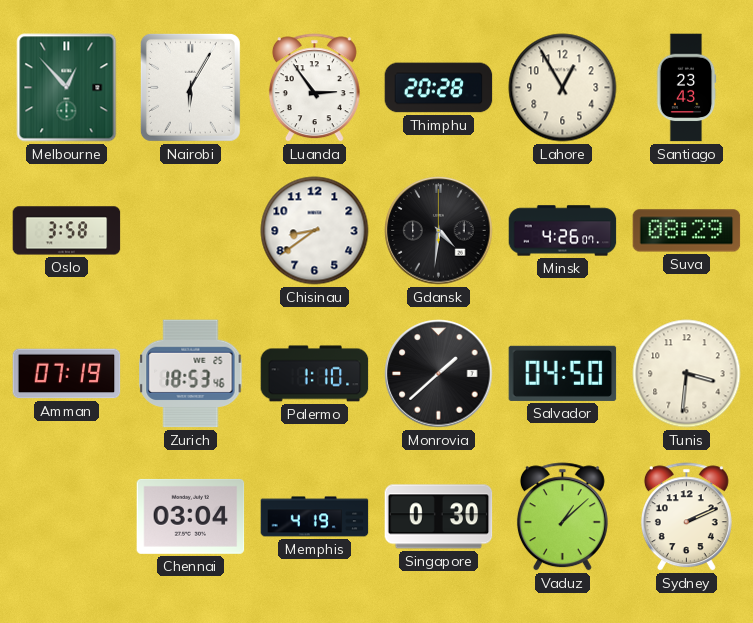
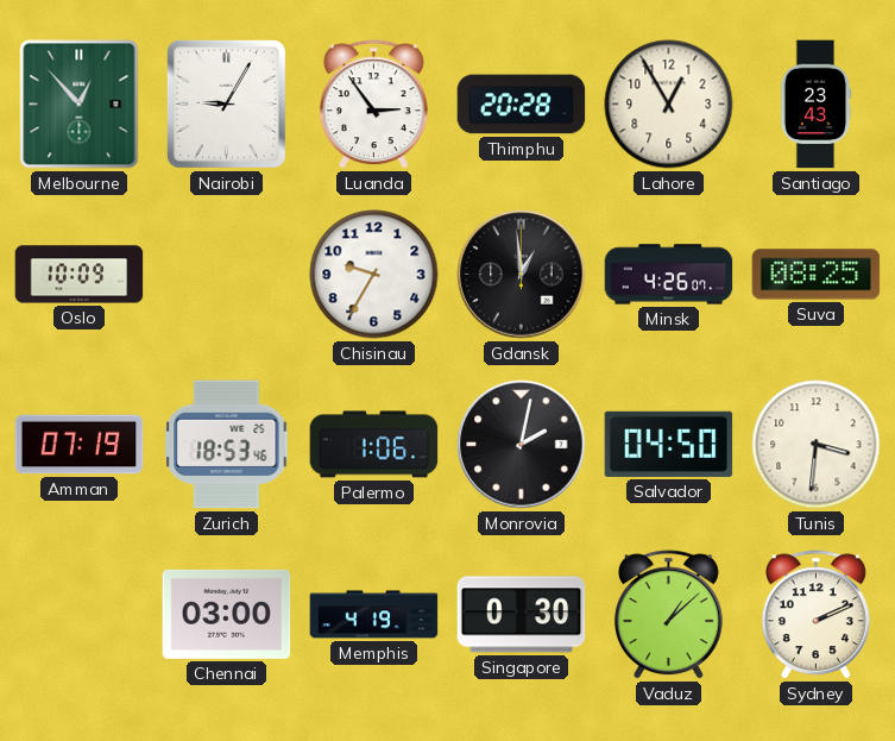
Nairobi: 6:05 -> 9:05 (226, 103)
Oslo: 3:58 -> 10:09 (80, 275)
Chisinau: 8:39 -> 9:35 (374, 275)
Gdansk: 4:31 -> 12:59 (522, 275)
Suva: 08:29 -> 08:25 (817, 275)
Palermo: 1:10 -> 1:06 (374, 445)
Monrovia: 1:38 -> 2:02 (522, 445)
Chennai: 03:04 -> 03:00 (227, 614)
